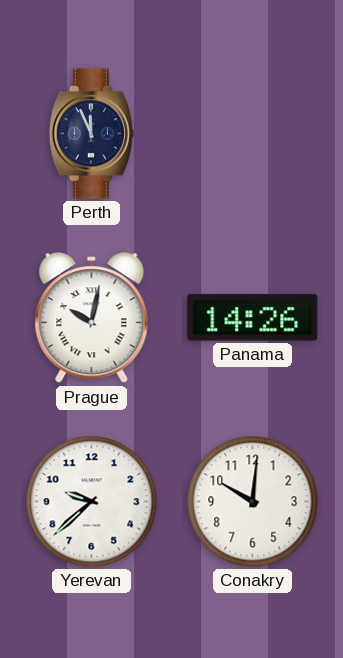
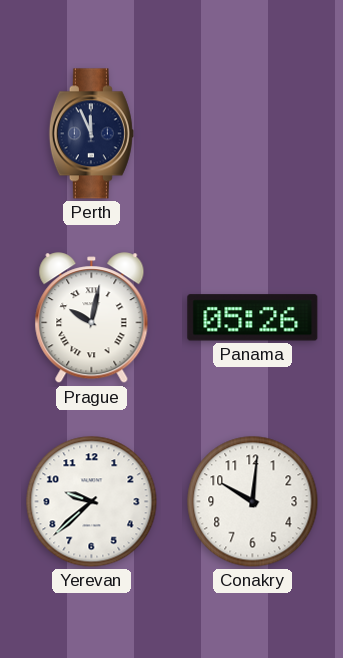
Panama: 14:26 -> 05:26 (253, 318)
